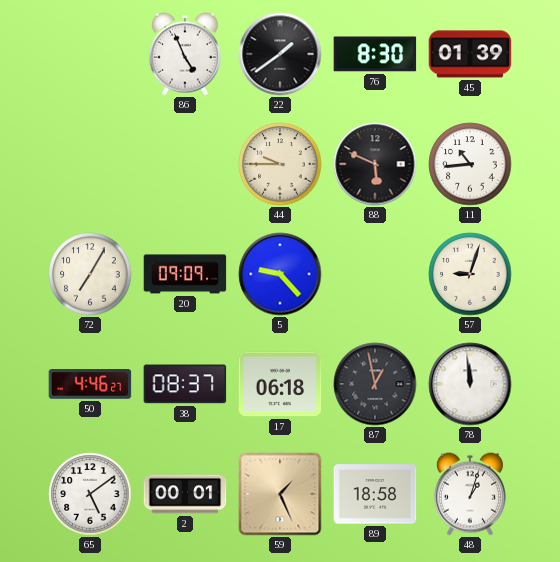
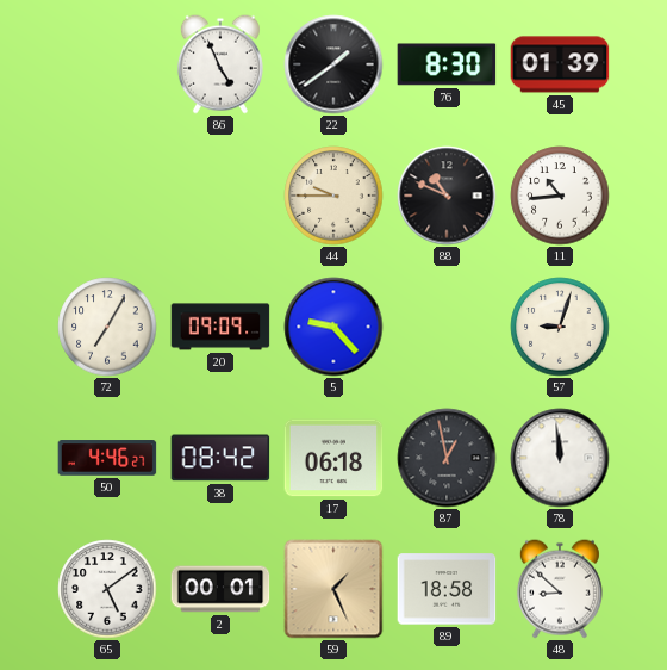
88: 5:49 -> 10:49 (447, 196)
38: 08:37 -> 08:42 (220, 458)
48: 1:03 -> 8:52 (560, 589)
